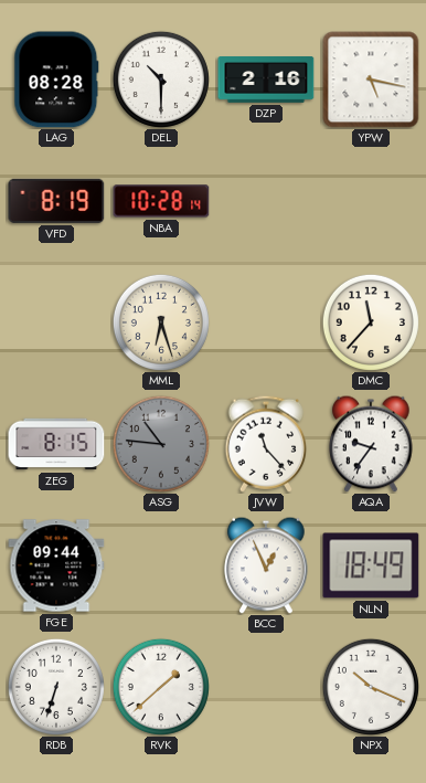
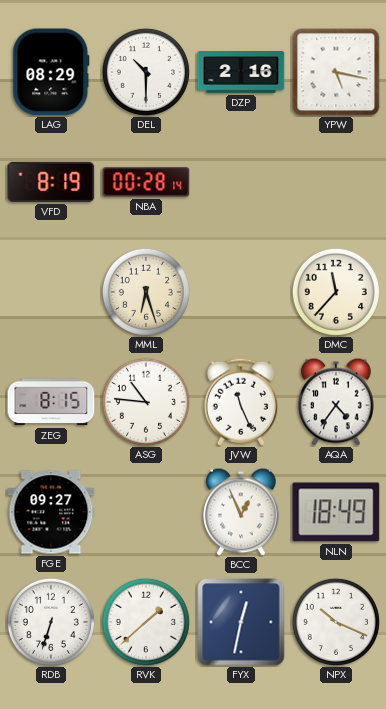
LAG: 08:28 -> 08:29 (51, 72)
NBA: 10:28 -> 00:28 (146, 182)
ASG dial: grey -> white (146, 402)
JVW: 11:23 -> 11:26 (241, 402)
AQA: 9:36 -> 4:36 (336, 402)
FGE: 09:44 -> 09:27 (51, 512)
FYX: none -> 12:32 (241, 622)
